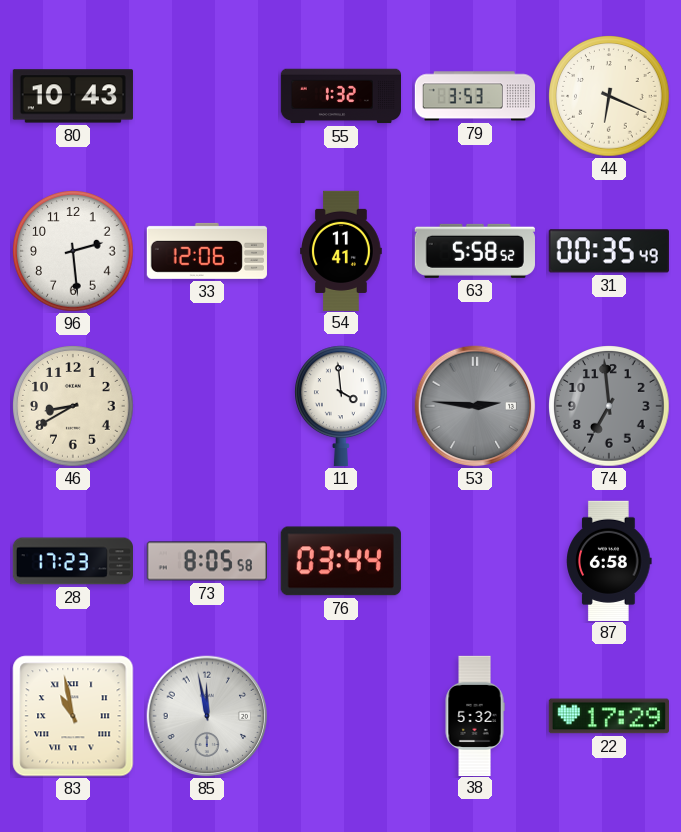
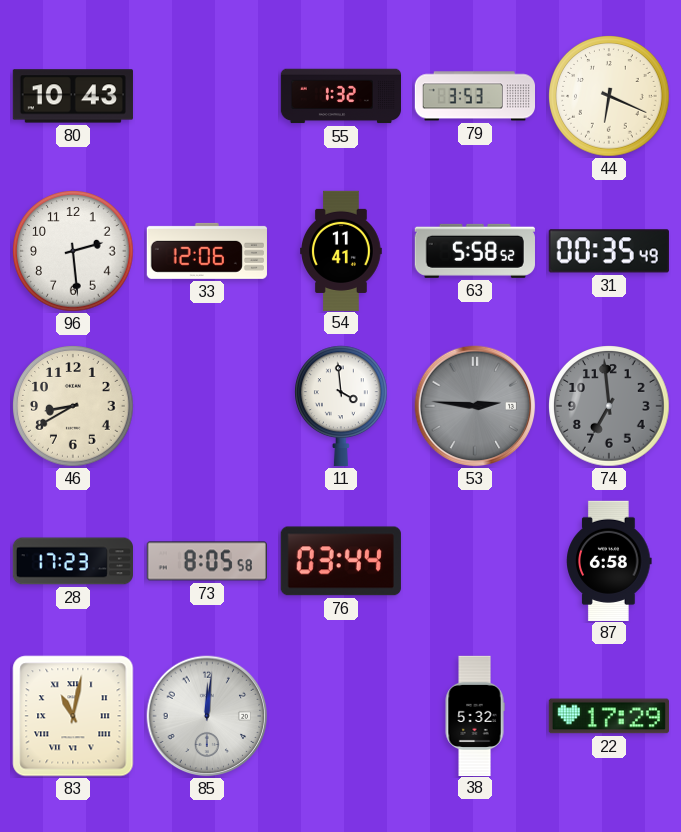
83: 10:58 -> 11:02 (73, 716)
85: 11:58 -> 12:01 (207, 716)
